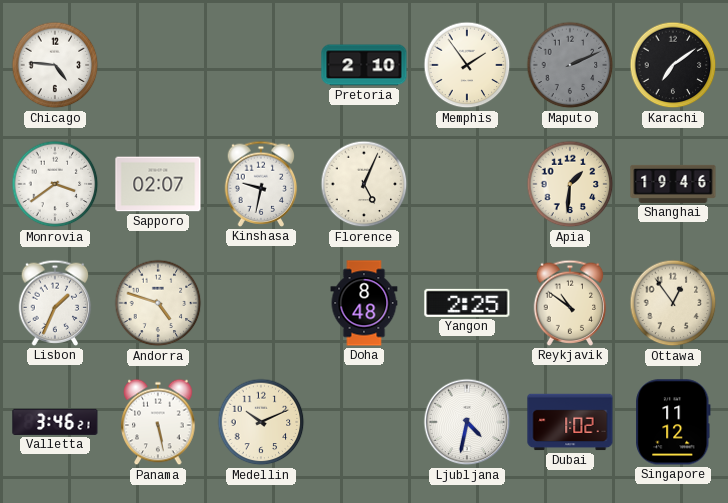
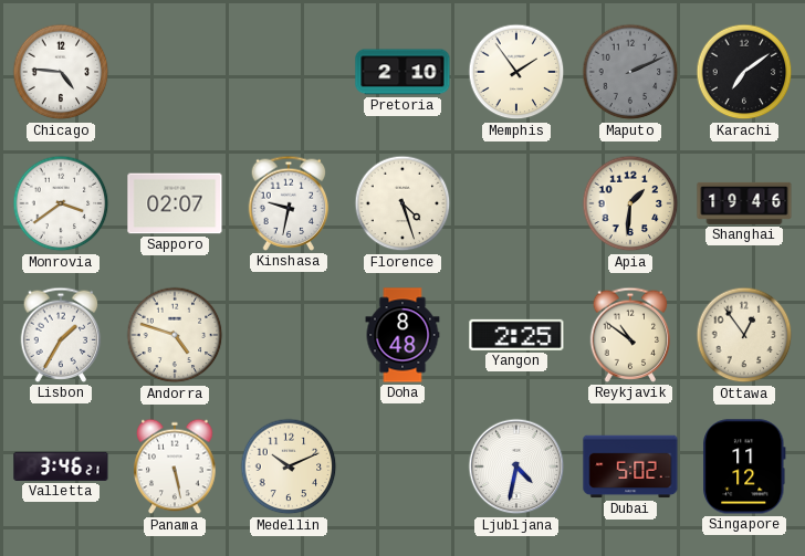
Florence: 5:04 -> 4:27 (402, 203)
Lisbon: 1:34 -> 1:35 (61, 335)
Dubai: 1:02 -> 5:02 (630, 466)
